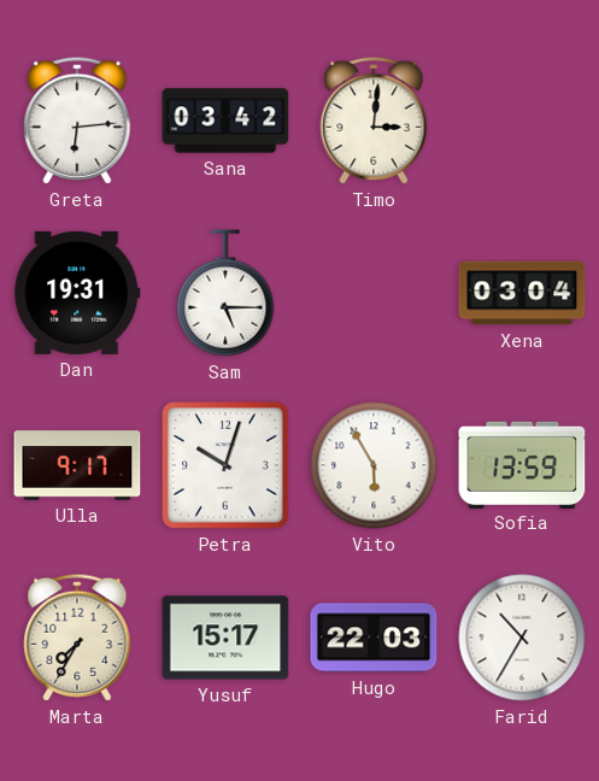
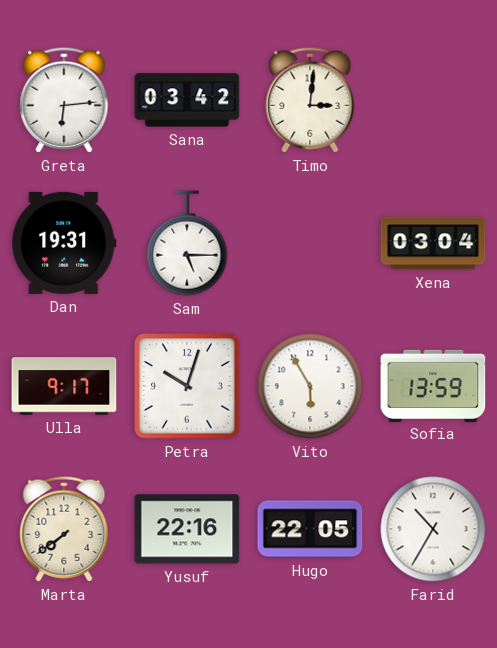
Marta: 7:35 -> 7:39 (64, 529)
Yusuf: 15:17 -> 22:16 (187, 529)
Hugo: 22:03 -> 22:05 (310, 529)
